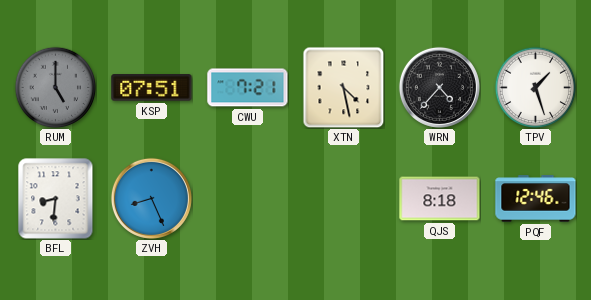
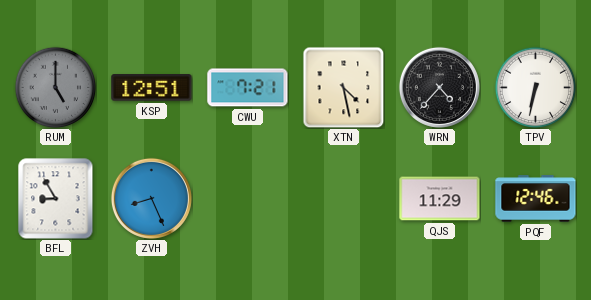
KSP: 07:51 -> 12:51 (152, 88)
TPV: 1:27 -> 6:32 (535, 87)
BFL: 8:31 -> 8:55 (56, 198)
QJS: 8:18 -> 11:29 (440, 199)
